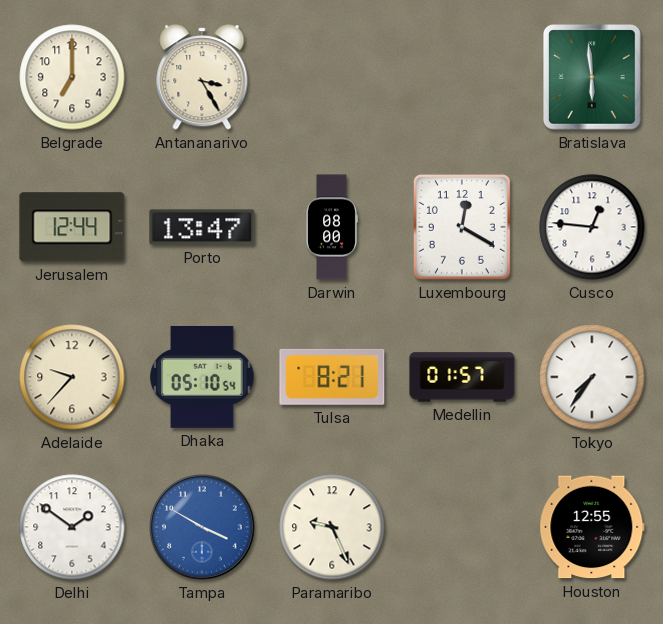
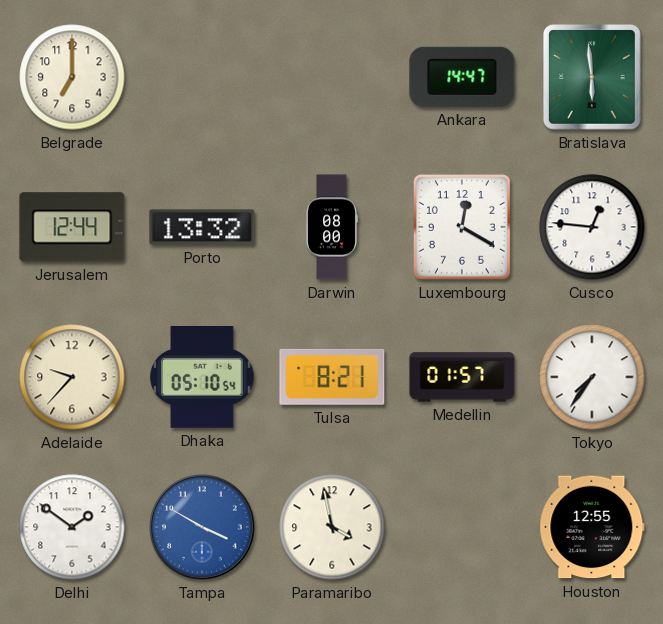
Antananarivo: 3:25 -> none (202, 77)
Ankara: none -> 14:47 (462, 77)
Porto: 13:47 -> 13:32 (202, 227)
Paramaribo: 9:26 -> 3:58 (332, 527)
